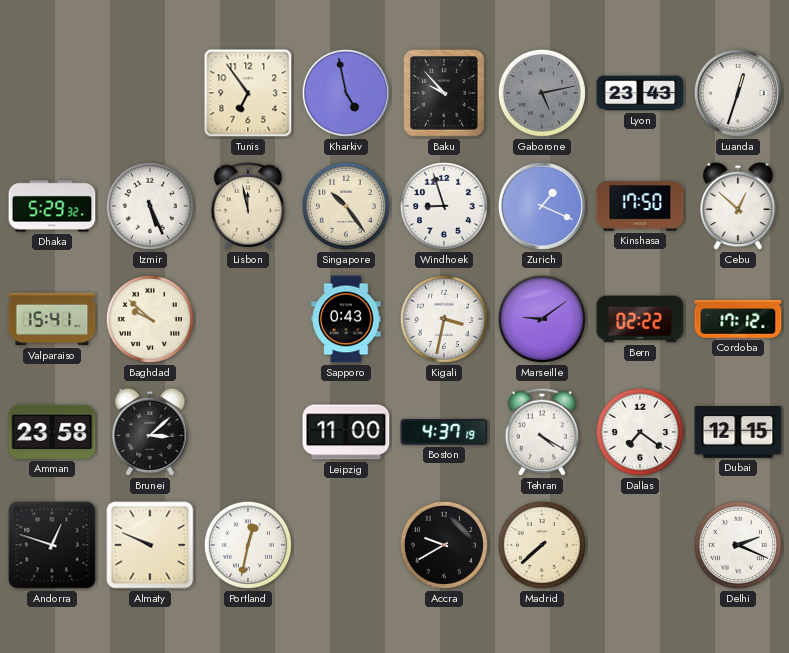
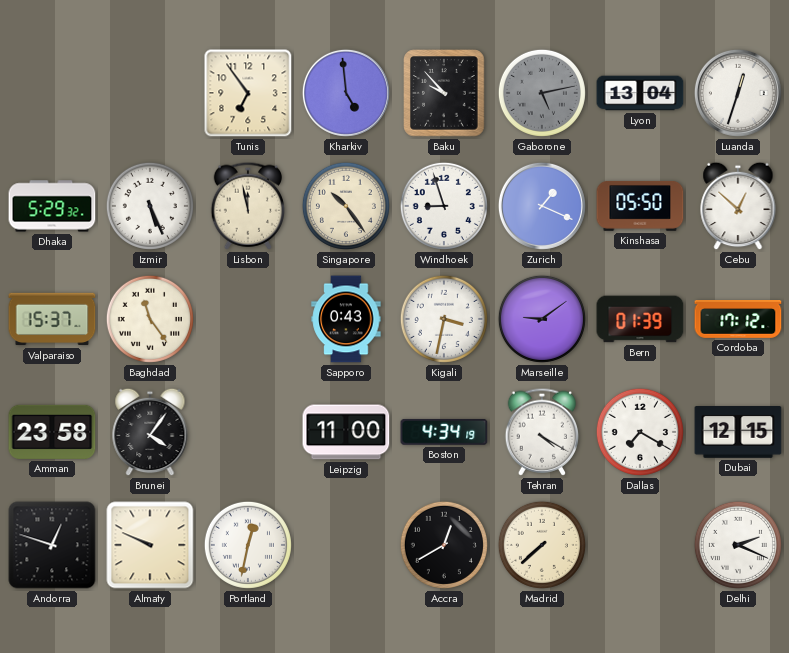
Kharkiv: 4:58 -> 4:59 (346, 93)
Lyon: 23:43 -> 13:04 (640, 93)
Kinshasa: 17:50 -> 05:50 (640, 206)
Valparaiso: 15:41 -> 15:37 (52, 319)
Baghdad: 9:52 -> 11:24 (150, 319)
Bern: 02:22 -> 01:39 (640, 319)
Brunei: 3:08 -> 4:06 (150, 432)
Boston: 4:37 -> 4:34 (444, 432)
Dallas: 7:21 -> 7:20 (640, 432)
Accra: 9:40 -> 12:40 (444, 545)
